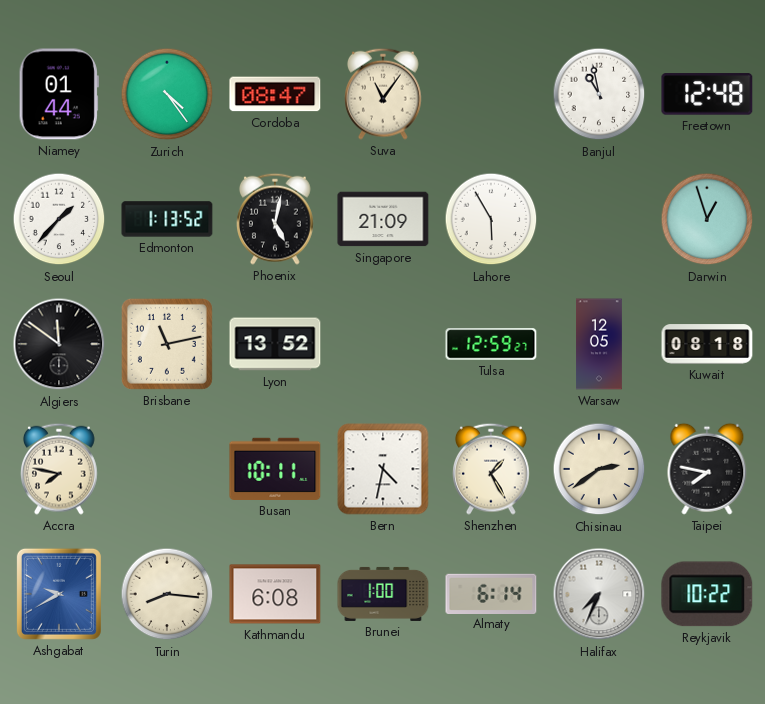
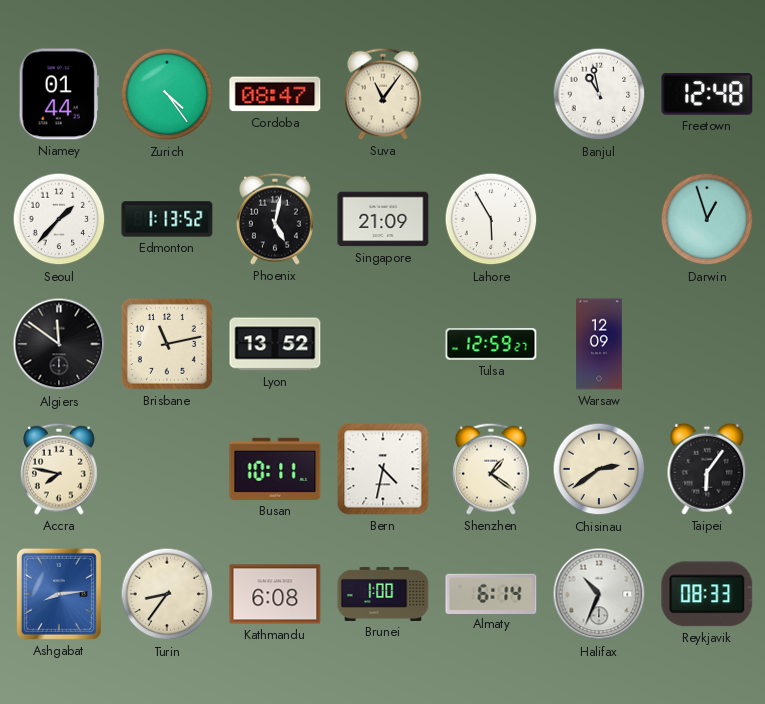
Warsaw: 12:05 -> 12:09 (600, 344)
Kuwait: 08:18 -> none (707, 344)
Shenzhen: 1:25 -> 1:21 (492, 469)
Taipei: 7:47 -> 6:06 (707, 469)
Ashgabat: 9:40 -> 8:14 (59, 594)
Turin: 8:16 -> 8:36 (167, 594)
Halifax: 7:34 -> 10:34 (599, 594)
Reykjavik: 10:22 -> 08:33 (707, 594)
